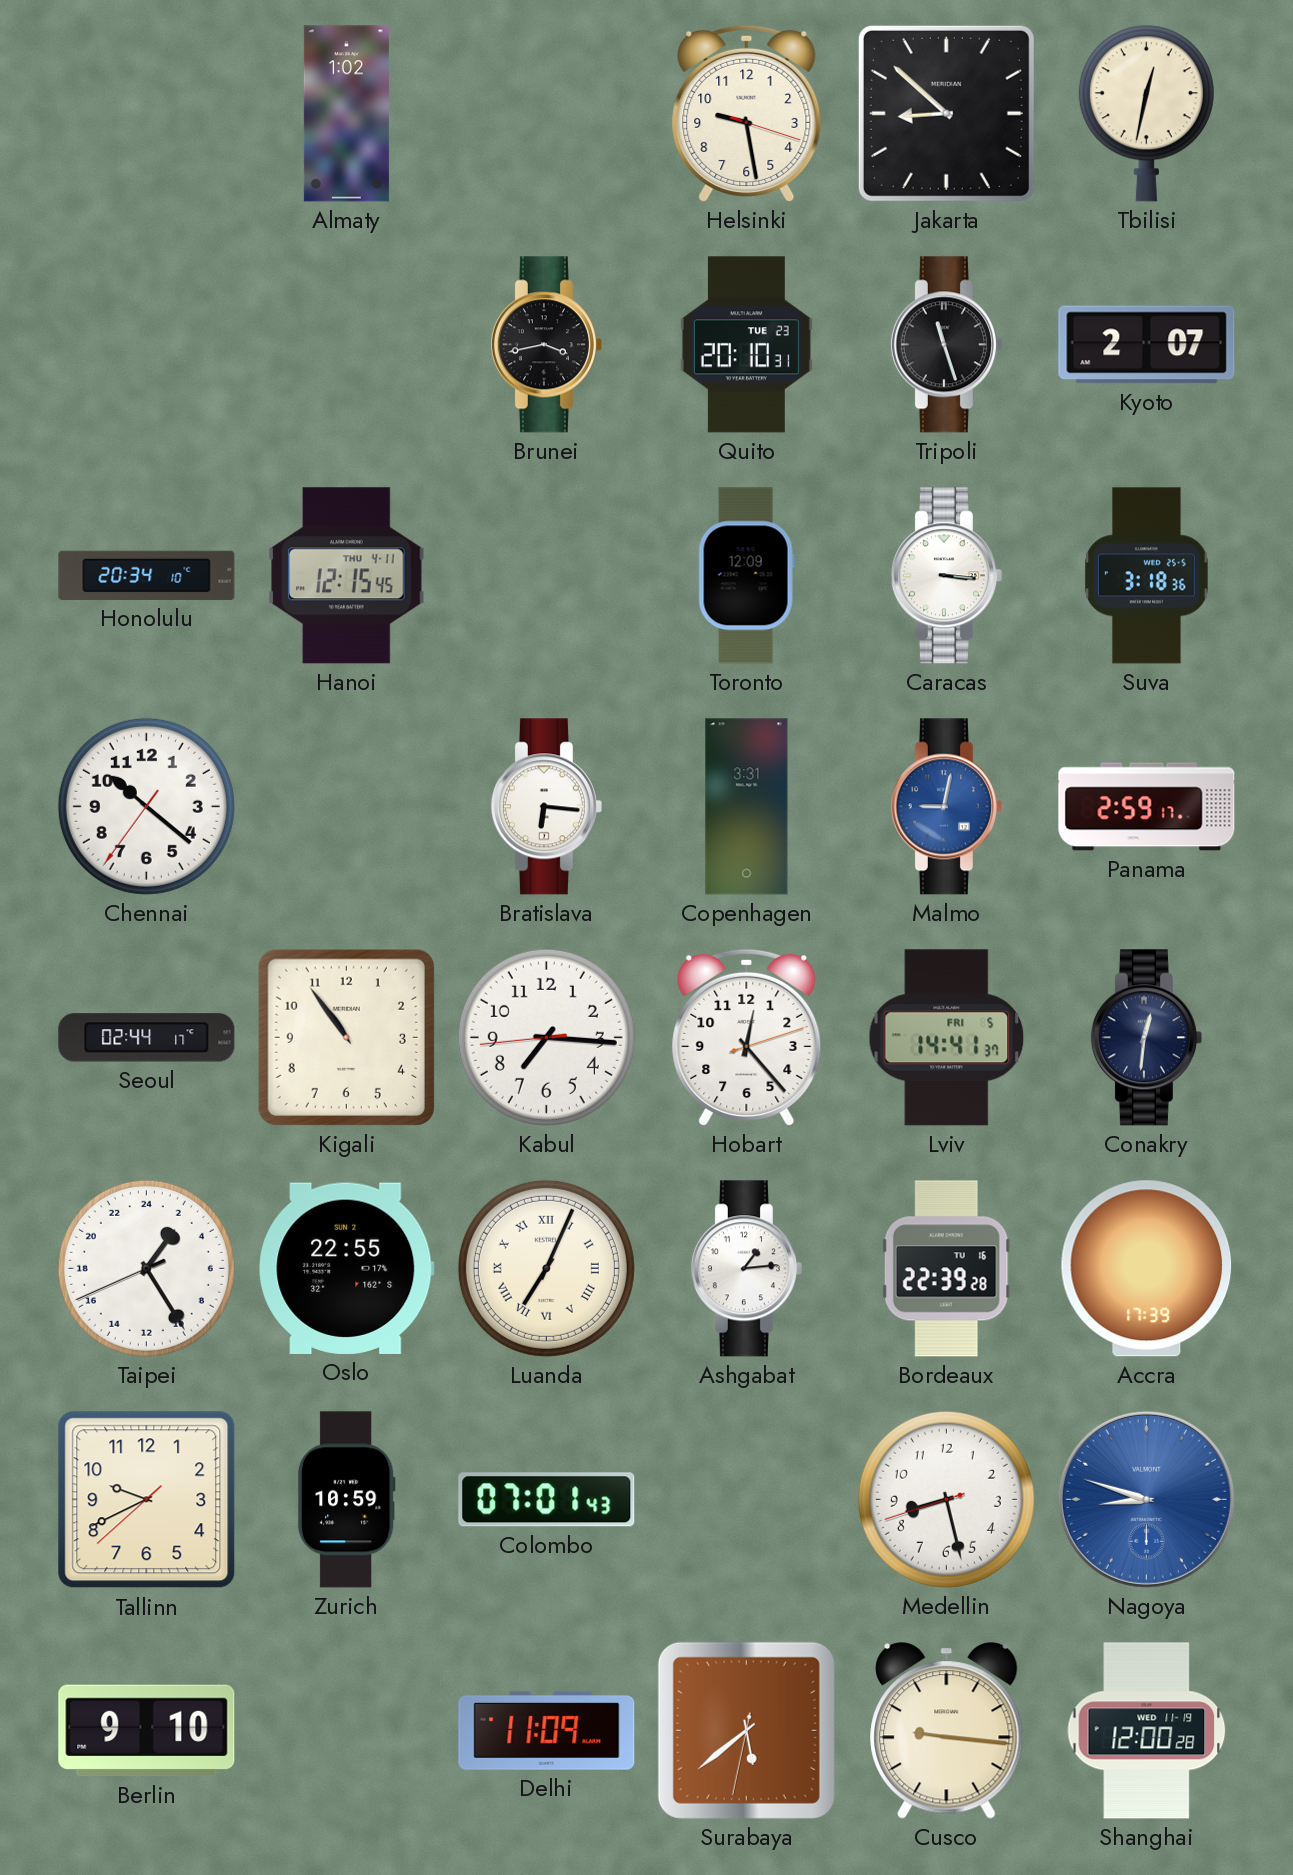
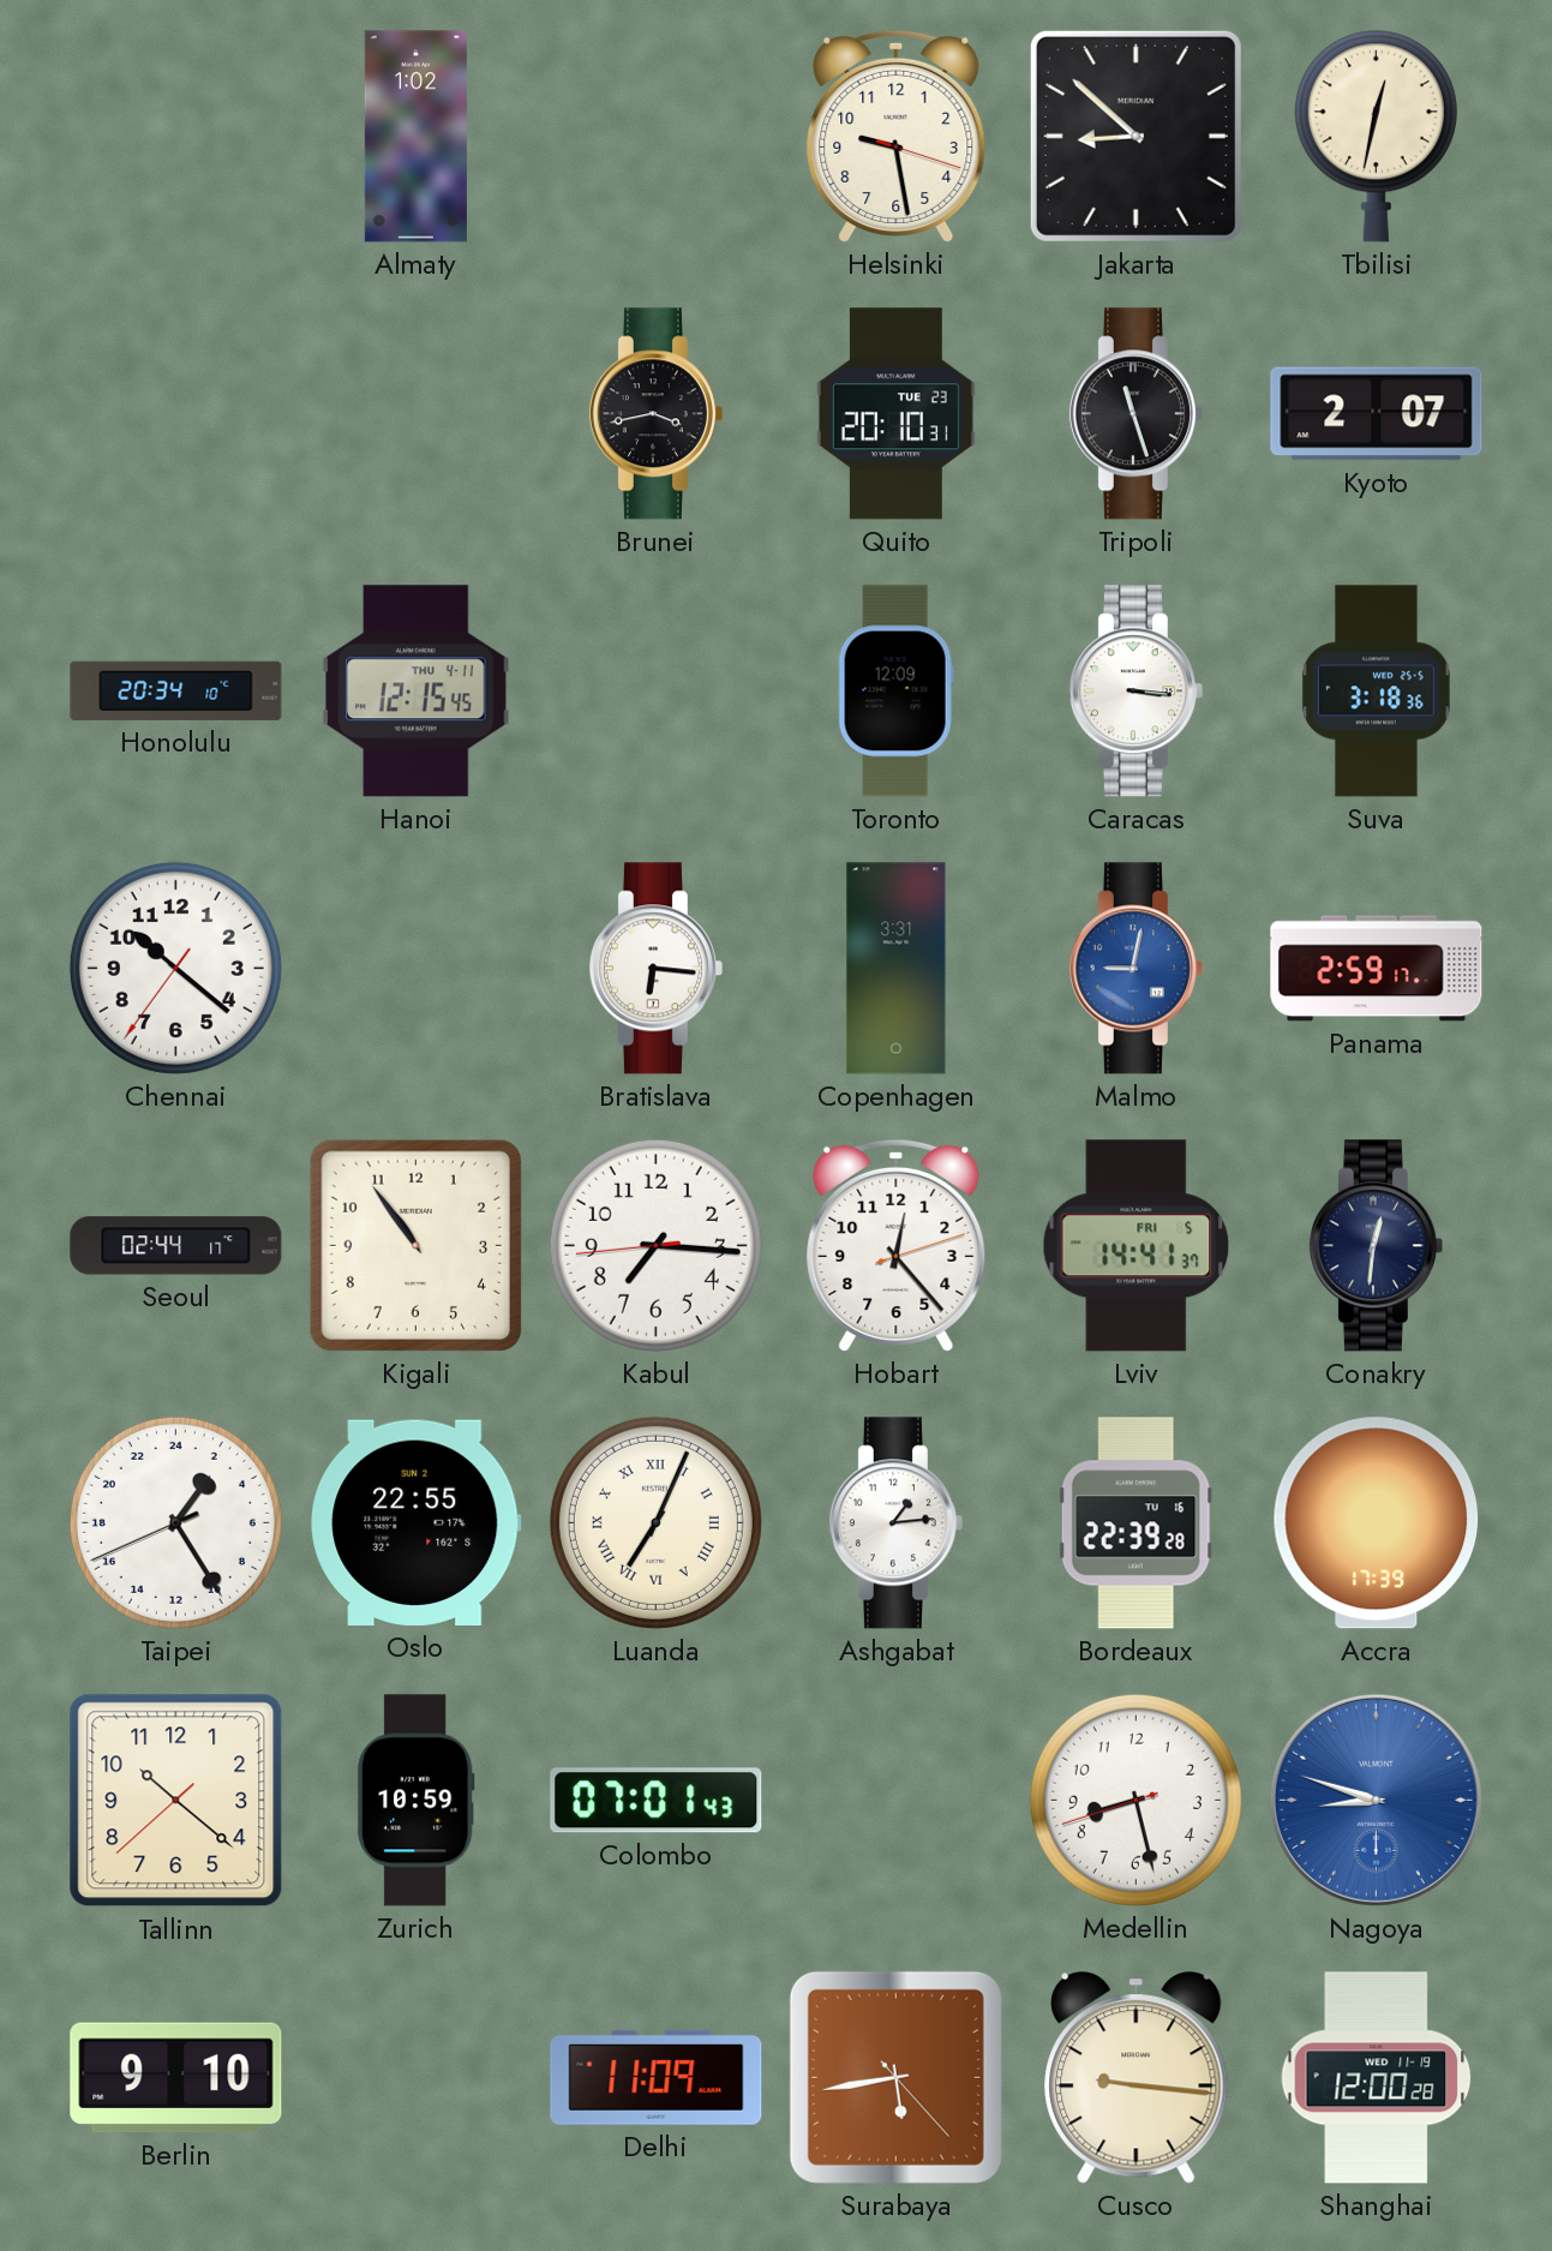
Tallinn: 9:40 -> 10:21 (176, 1801)
Surabaya: 5:38 -> 5:43 (895, 2077)
